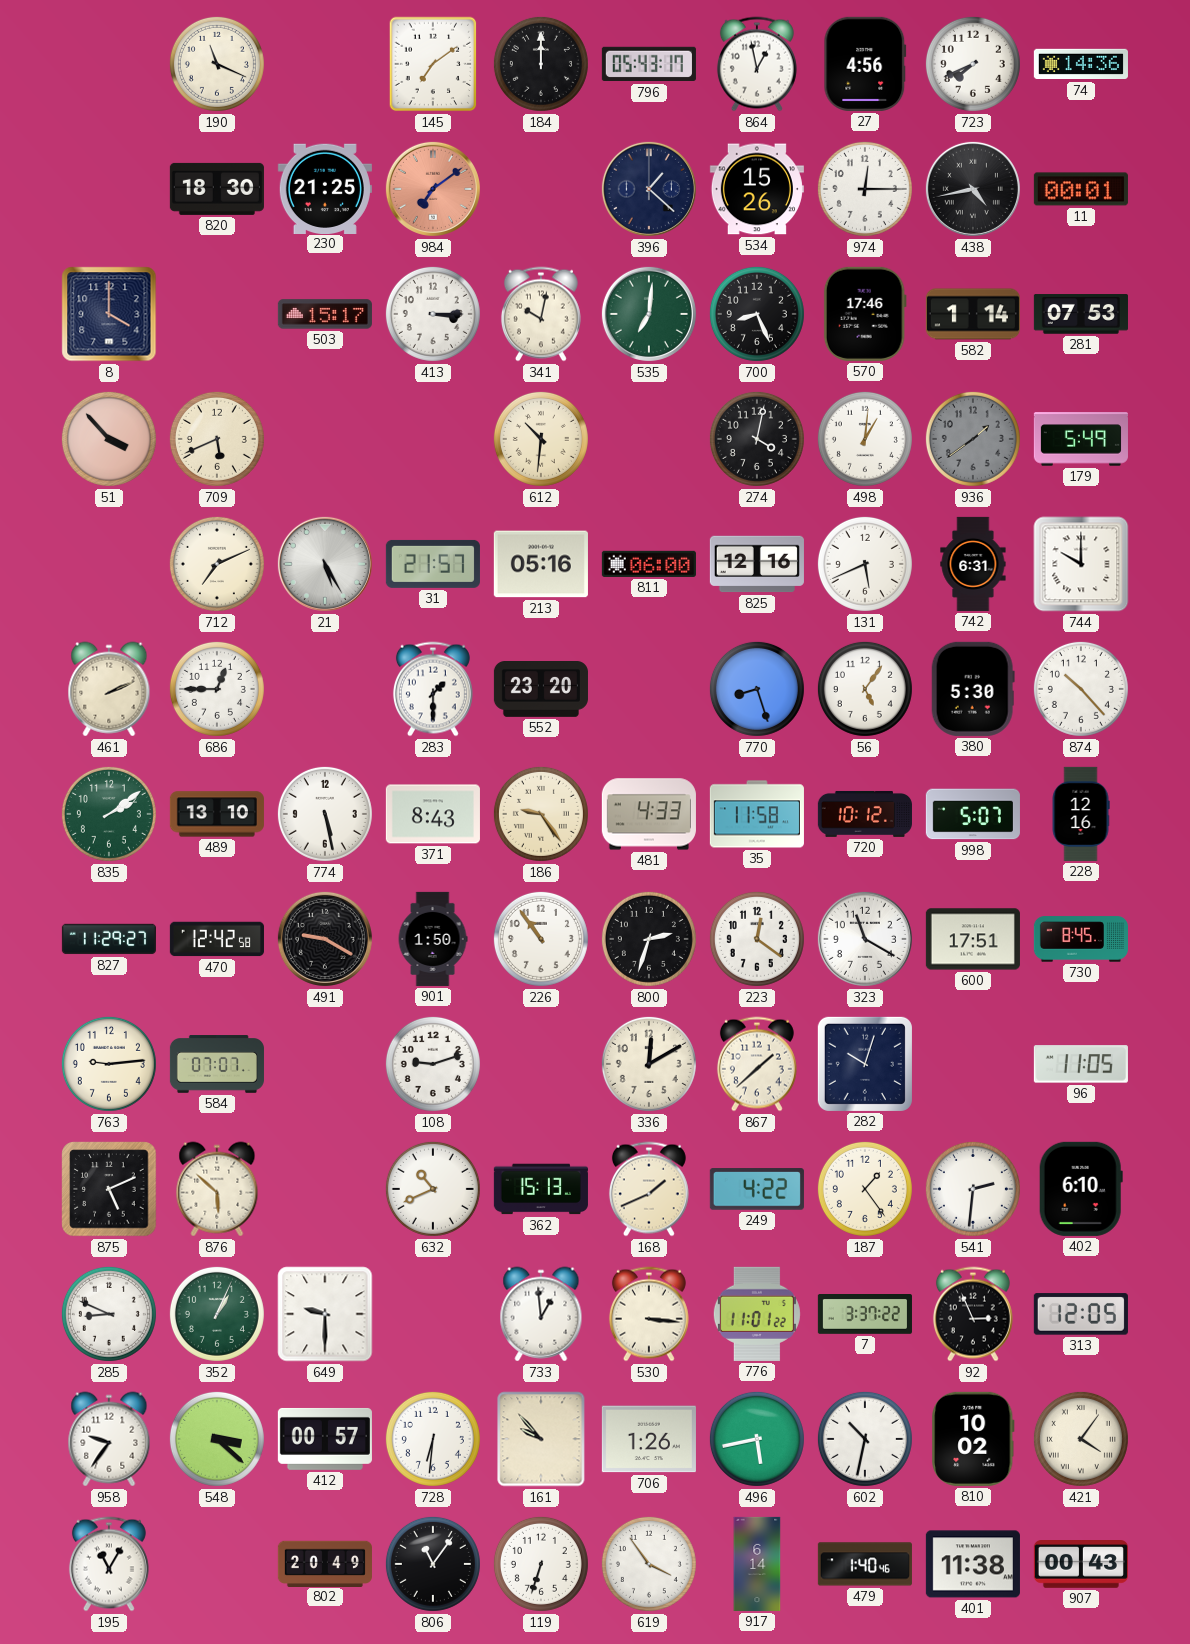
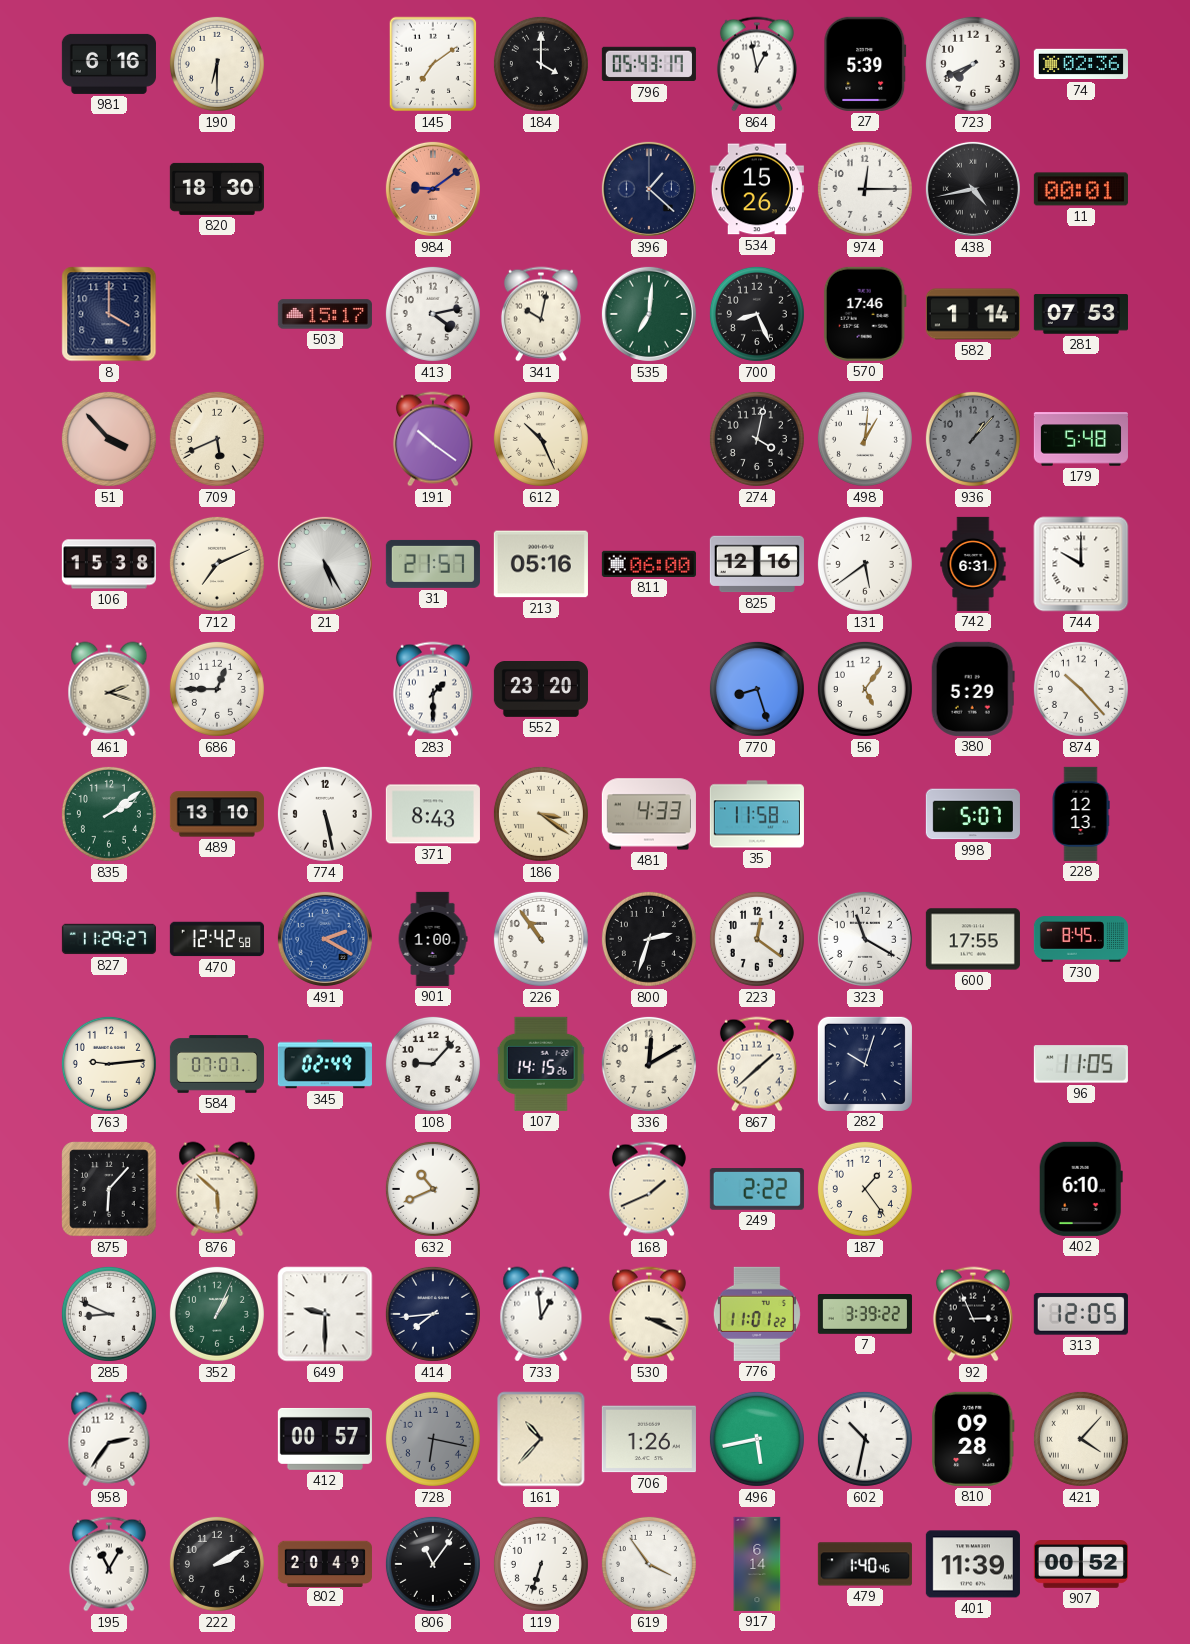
981: none -> 6:16 (109, 64)
190: 11:19 -> 6:30 (217, 64)
184: 12:00 -> 4:00 (541, 64)
27: 4:56 -> 5:39 (865, 64)
74: 14:36 -> 02:36 (1081, 64)
230: 21:25 -> none (325, 188)
984: 7:09 -> 9:09 (433, 189)
413: 3:15 -> 4:13 (433, 314)
191: none -> 10:21 (433, 439)
612: 10:31 -> 10:26 (541, 439)
936: 1:39 -> 1:07 (973, 439)
179: 5:49 -> 5:48 (1081, 439)
106: none -> 15:38 (109, 564)
131: 5:41 -> 5:39 (865, 564)
461: 2:11 -> 2:18 (109, 689)
380: 5:30 -> 5:29 (973, 689)
186: 9:24 -> 3:21 (541, 814)
720: 10:12 -> none (865, 814)
228: 12:16 -> 12:13 (1081, 814)
491: 9:20 -> 2:20 (325, 939)
491 dial: black -> blue (325, 939)
901: 1:50 -> 1:00 (433, 939)
600: 17:51 -> 17:55 (973, 939)
345: none -> 02:49 (325, 1064)
108: 9:12 -> 9:07 (433, 1064)
107: none -> 14:15 (541, 1064)
875: 5:11 -> 6:07 (109, 1189)
362: 15:13 -> none (541, 1189)
249: 4:22 -> 2:22 (757, 1189)
541: 2:31 -> none (973, 1189)
414: none -> 7:44 (433, 1314)
530: 3:16 -> 3:19 (649, 1314)
7: 3:37 -> 3:39 (865, 1315)
958: 9:36 -> 2:36 (109, 1439)
548: 3:22 -> none (217, 1439)
728: 6:31 -> 6:17 (433, 1439)
728 dial: white -> grey (433, 1439)
161: 9:53 -> 10:37 (541, 1439)
810: 10:02 -> 09:28 (973, 1439)
421: 4:06 -> 4:07 (1081, 1439)
222: none -> 2:10 (217, 1564)
401: 11:38 -> 11:39 (973, 1564)
907: 00:43 -> 00:52 (1081, 1565)
